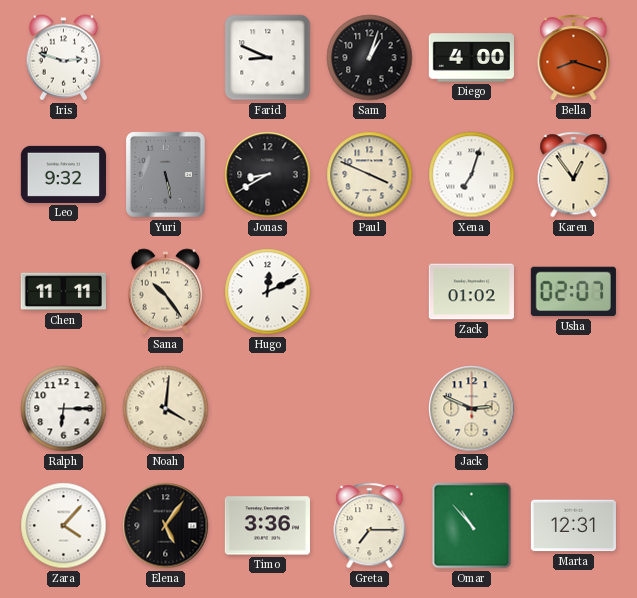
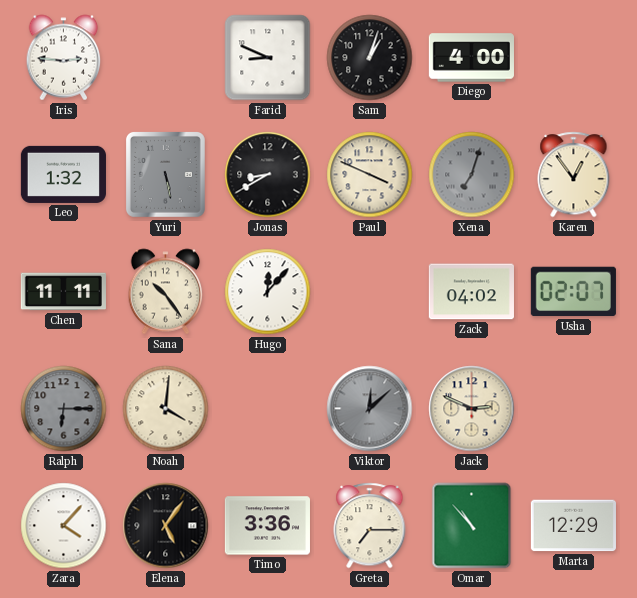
Iris: 2:48 -> 2:46 (64, 58)
Bella: 8:18 -> none (574, 58)
Leo: 9:32 -> 1:32 (63, 174)
Xena dial: white -> grey (472, 175)
Hugo: 12:11 -> 12:07 (268, 292)
Zack: 01:02 -> 04:02 (471, 292)
Ralph dial: white -> grey (64, 409)
Viktor: none -> 12:08 (370, 409)
Marta: 12:31 -> 12:29 (573, 526)
